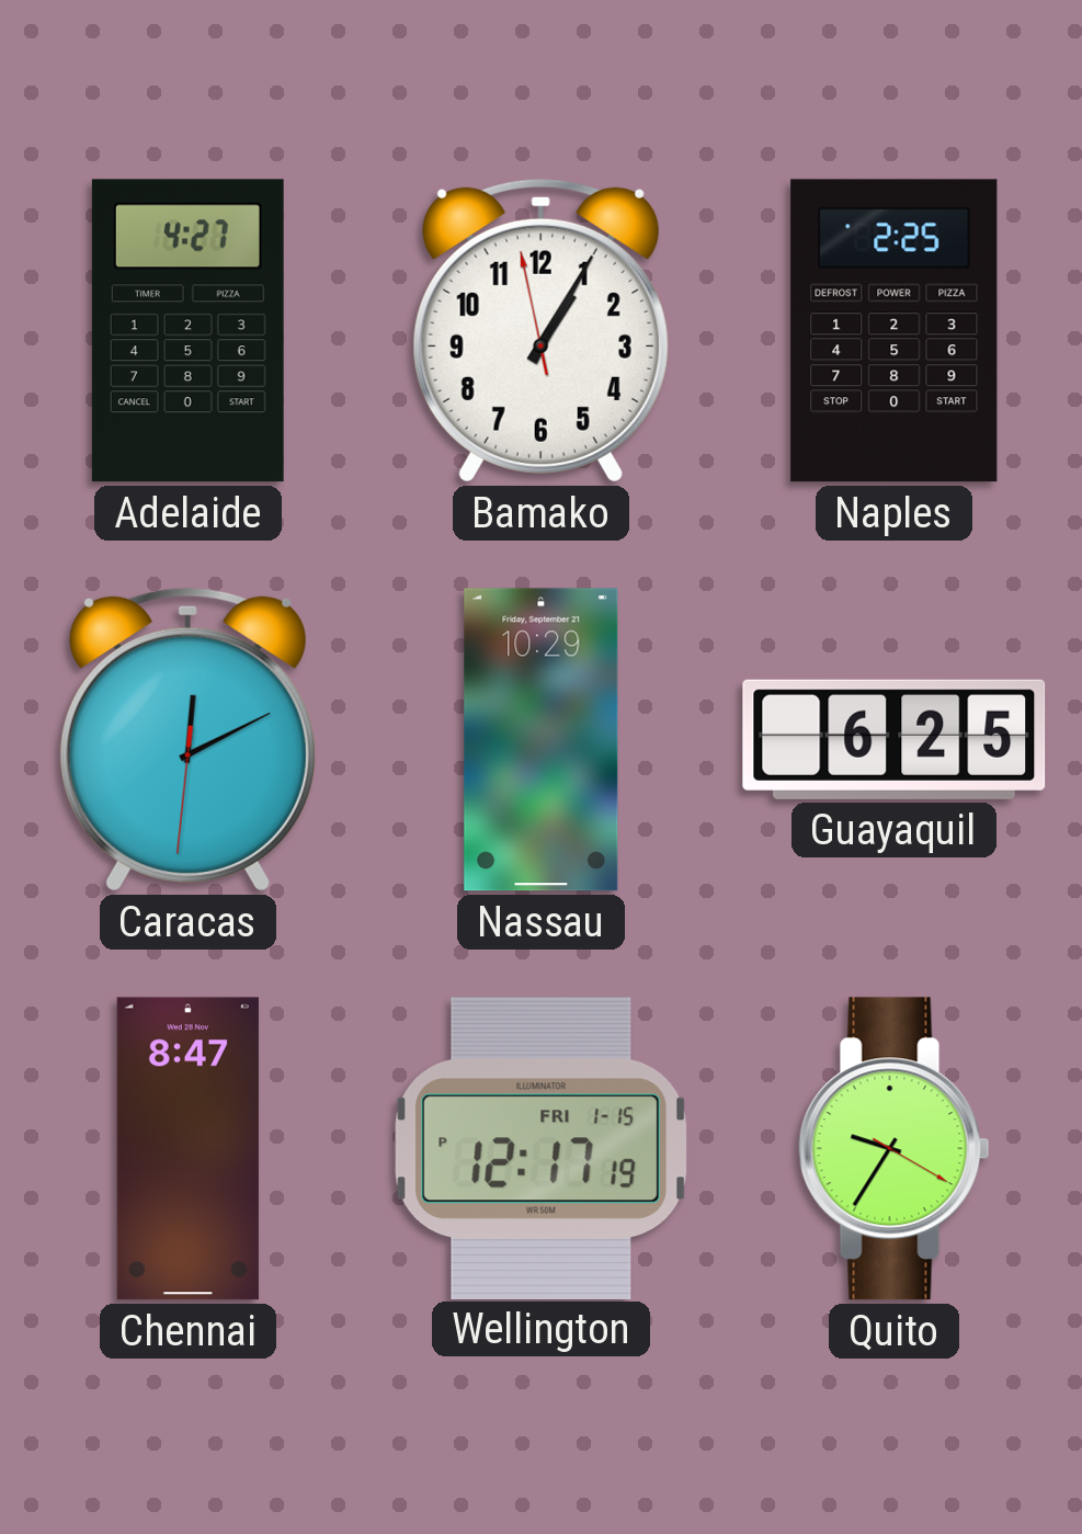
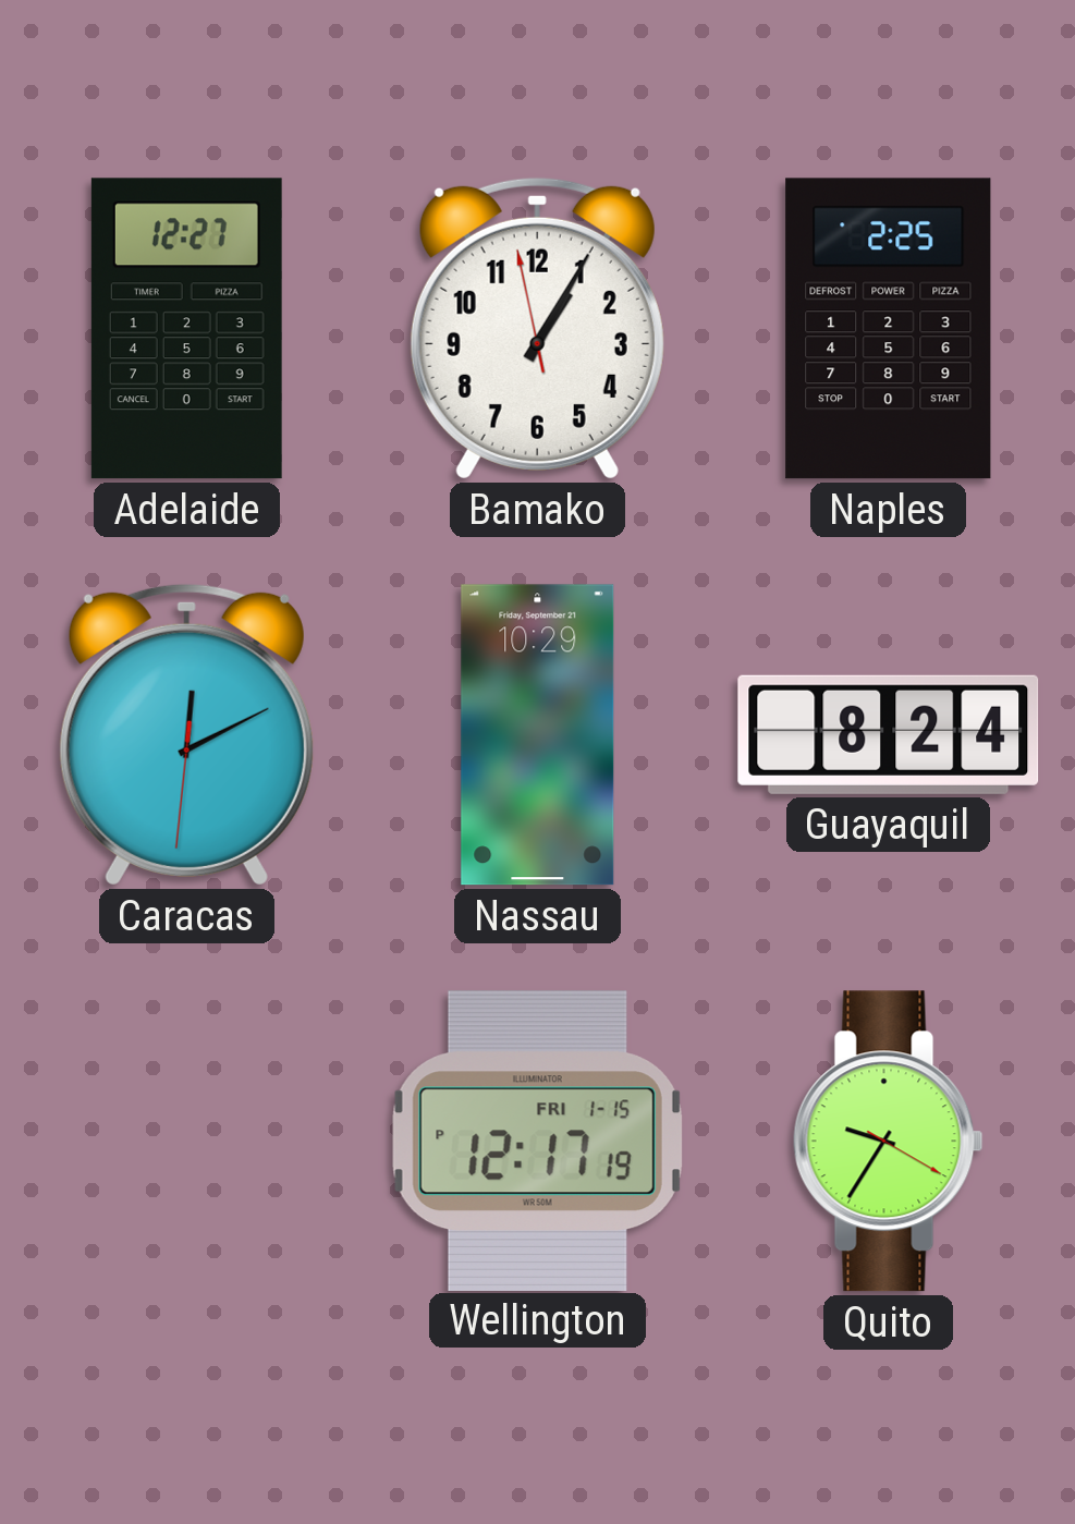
Adelaide: 4:27 -> 12:27 (186, 329)
Guayaquil: 6:25 -> 8:24 (889, 734)
Chennai: 8:47 -> none (187, 1149)
